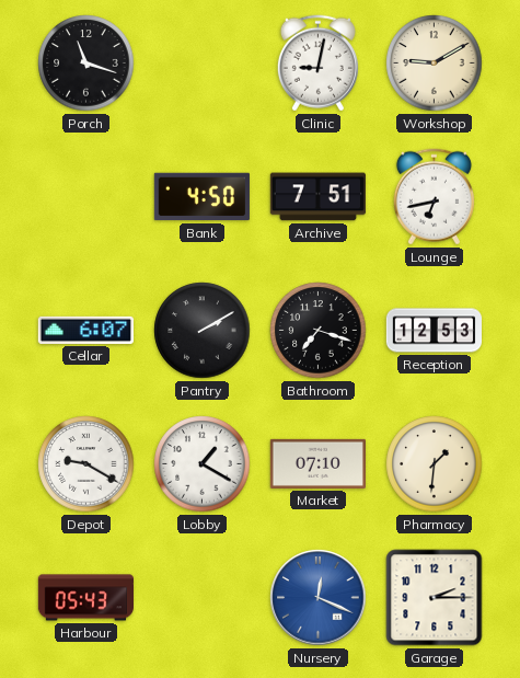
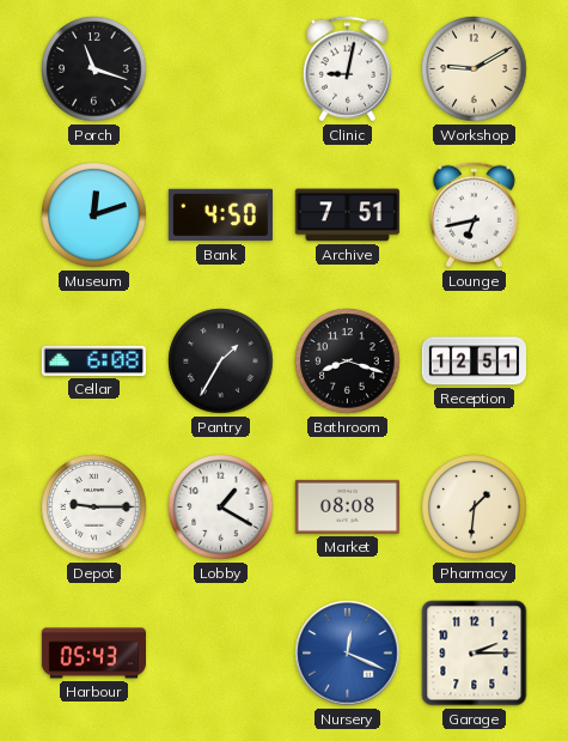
Museum: none -> 12:12 (94, 215)
Cellar: 6:07 -> 6:08 (93, 360)
Pantry: 2:10 -> 1:35 (221, 362)
Bathroom: 7:18 -> 8:18 (348, 362)
Reception: 12:53 -> 12:51 (474, 362)
Depot: 9:20 -> 9:15 (94, 508)
Market: 07:10 -> 08:08 (347, 506)
